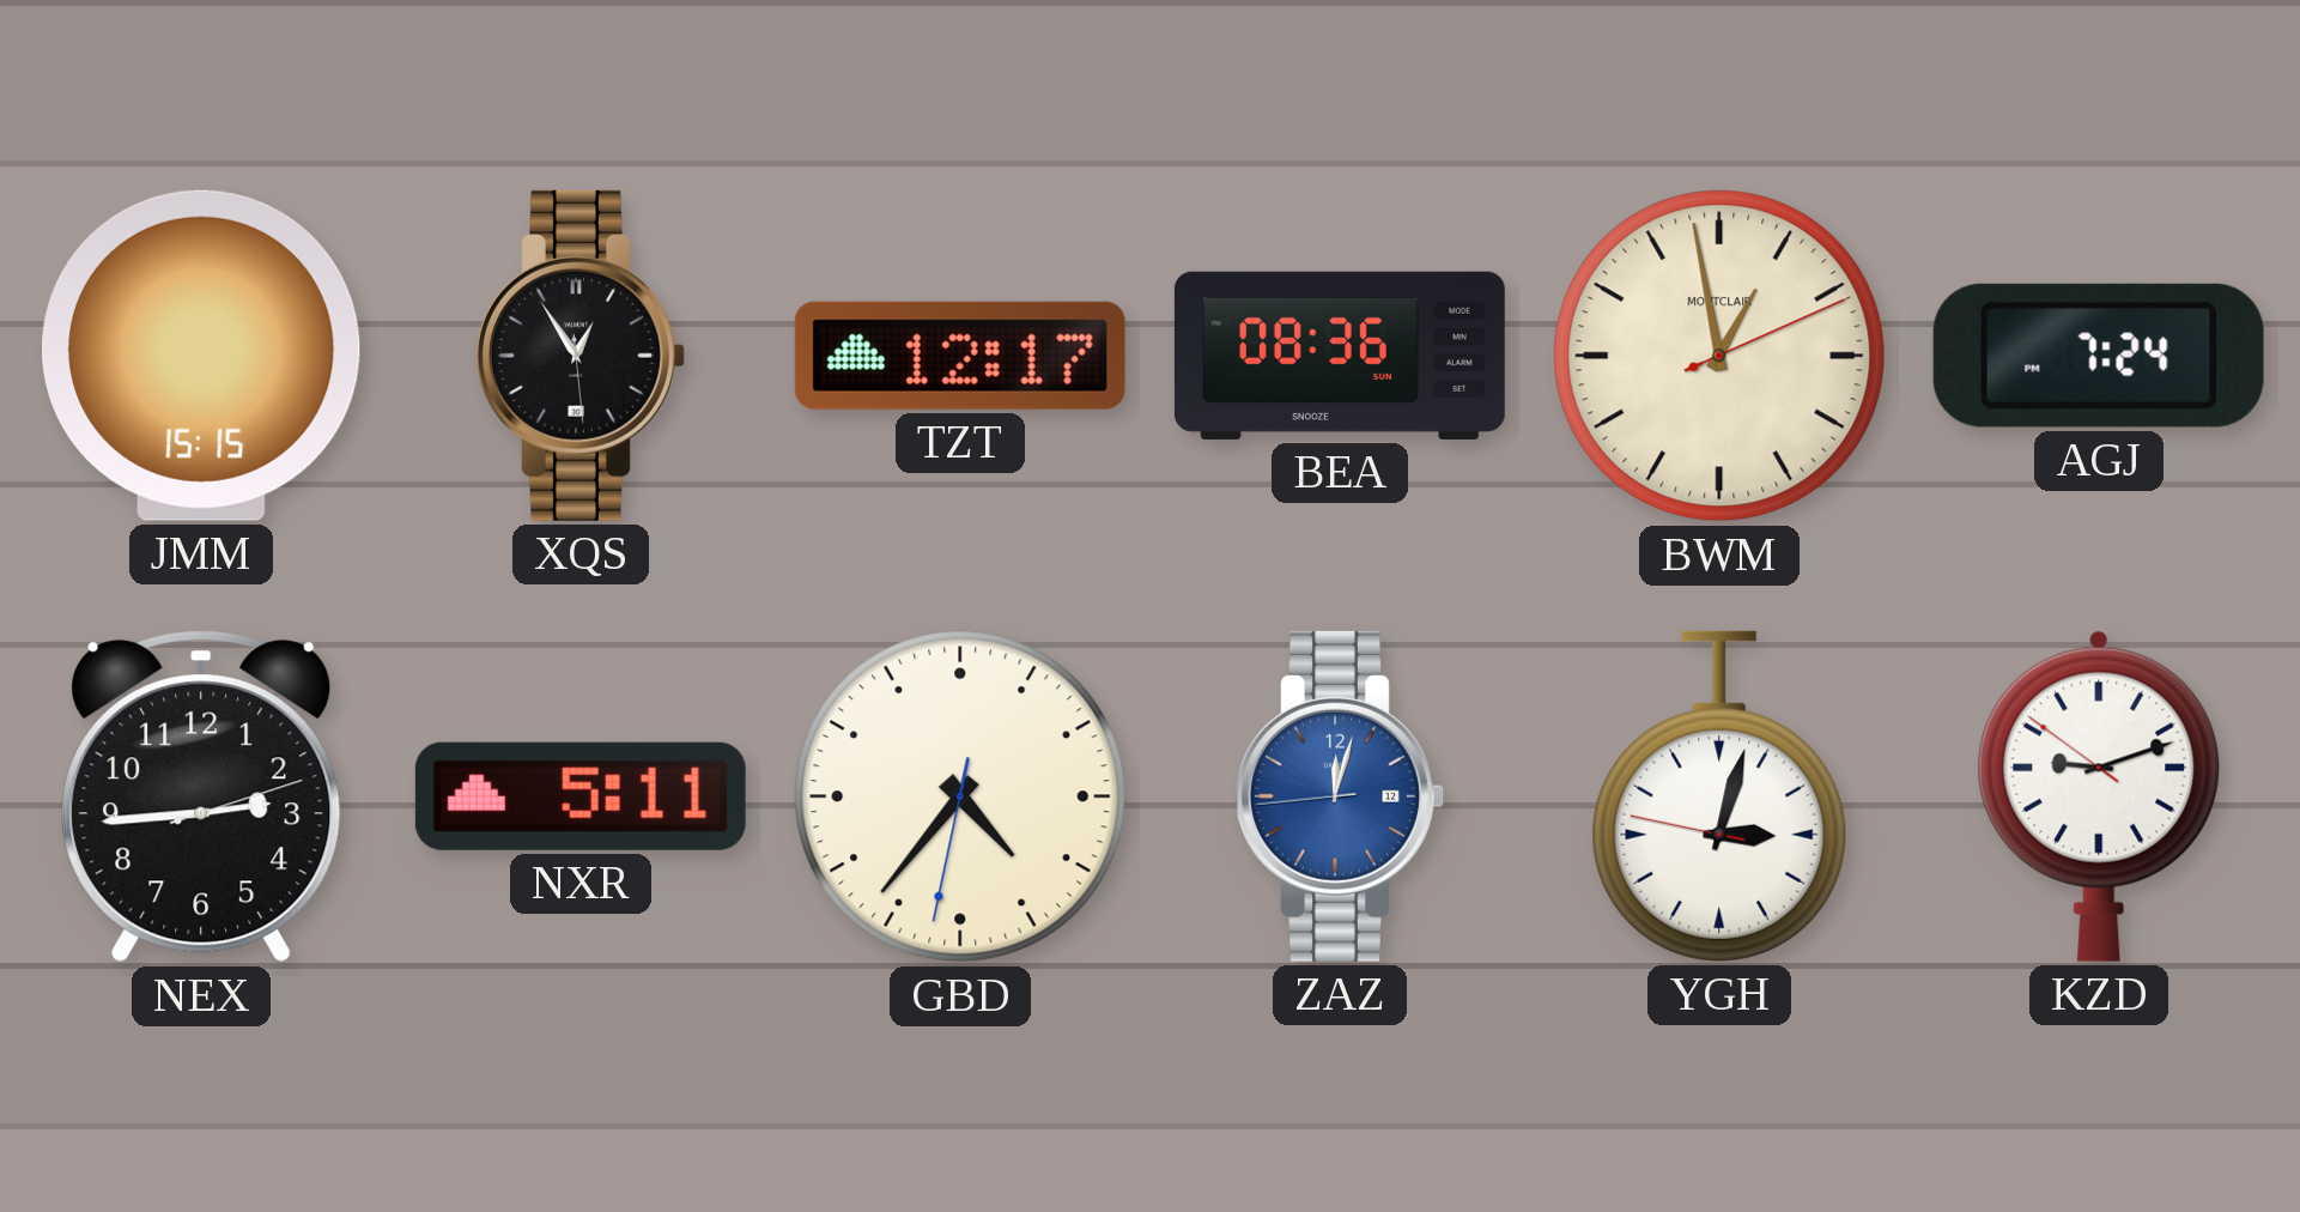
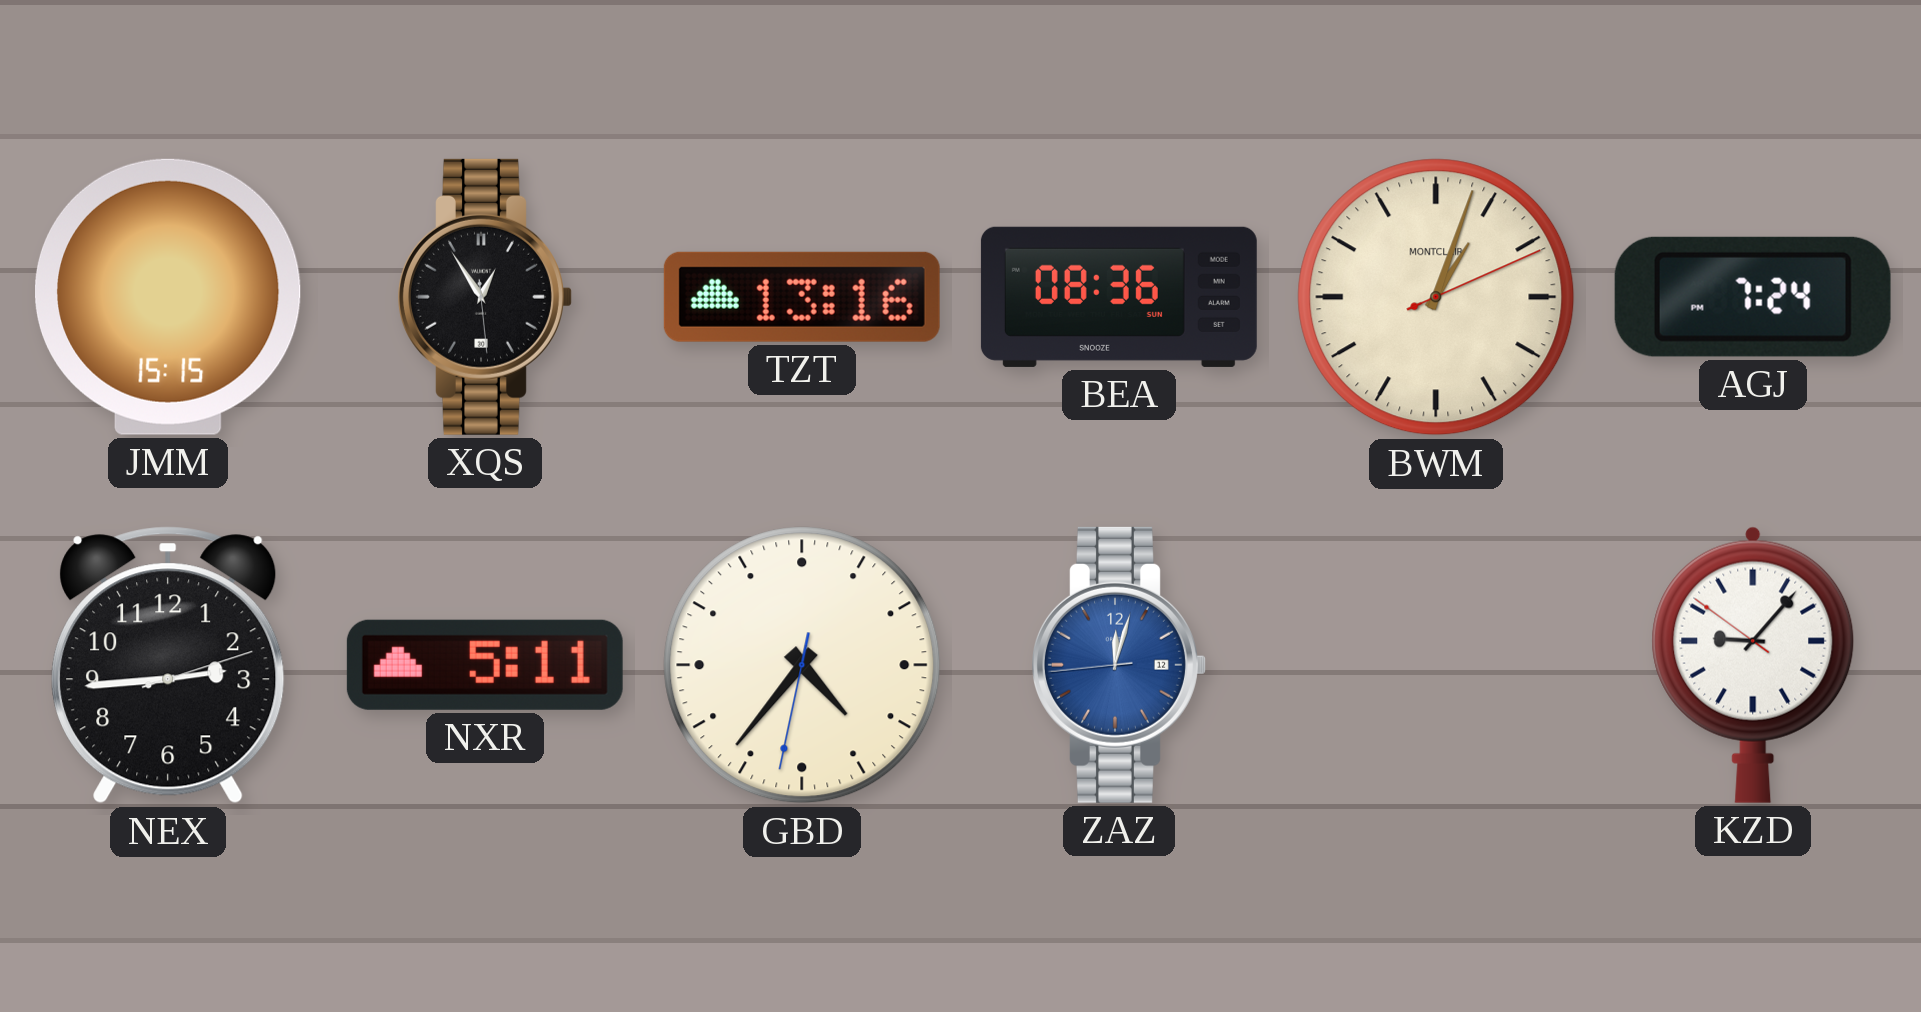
TZT: 12:17 -> 13:16 (802, 297)
BWM: 12:58 -> 1:03 (1436, 297)
YGH: 3:02 -> none (1719, 796)
KZD: 9:11 -> 9:06 (1753, 665)
